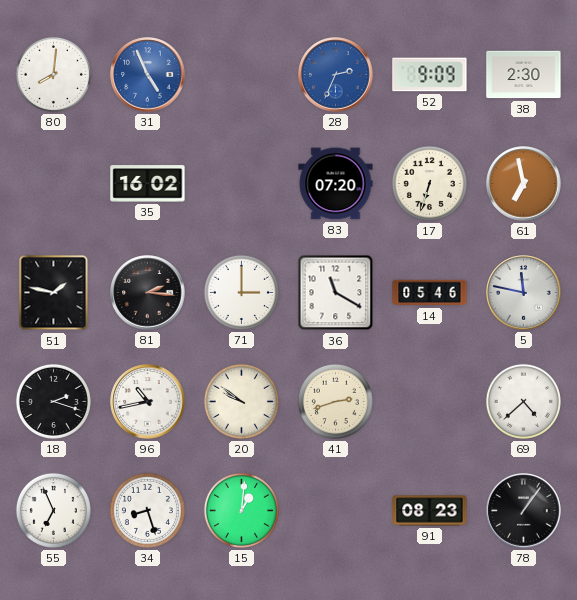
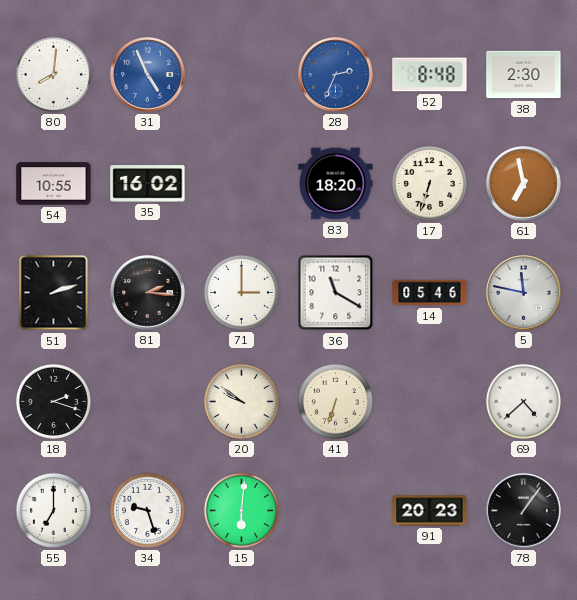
52: 9:09 -> 8:48 (430, 75)
54: none -> 10:55 (54, 184)
83: 07:20 -> 18:20 (336, 184)
51: 1:47 -> 2:12 (54, 293)
96: 10:43 -> none (148, 402)
41: 2:42 -> 6:33 (335, 401)
55: 6:56 -> 7:00 (53, 510)
34: 8:27 -> 9:27 (147, 510)
15: 1:01 -> 6:01 (241, 510)
91: 08:23 -> 20:23 (430, 511)
